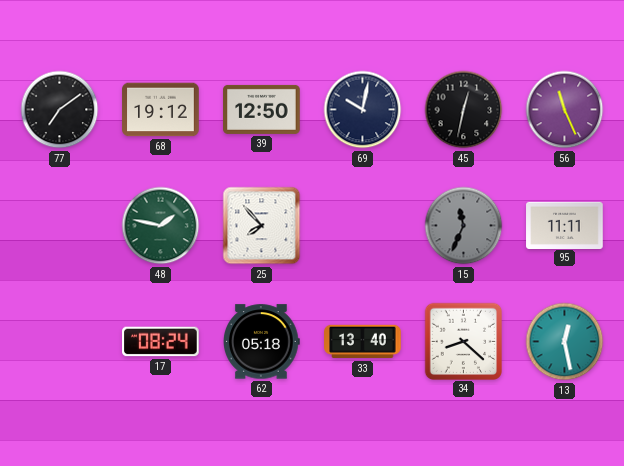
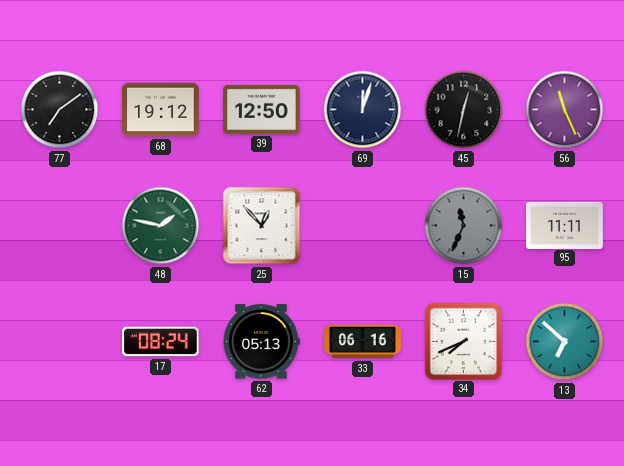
69: 10:02 -> 12:03 (363, 110)
25: 7:53 -> 12:53 (262, 226)
62: 05:18 -> 05:13 (262, 342)
33: 13:40 -> 06:16 (363, 342)
34: 8:22 -> 7:41 (463, 341)
13: 12:28 -> 6:52 (565, 342)
